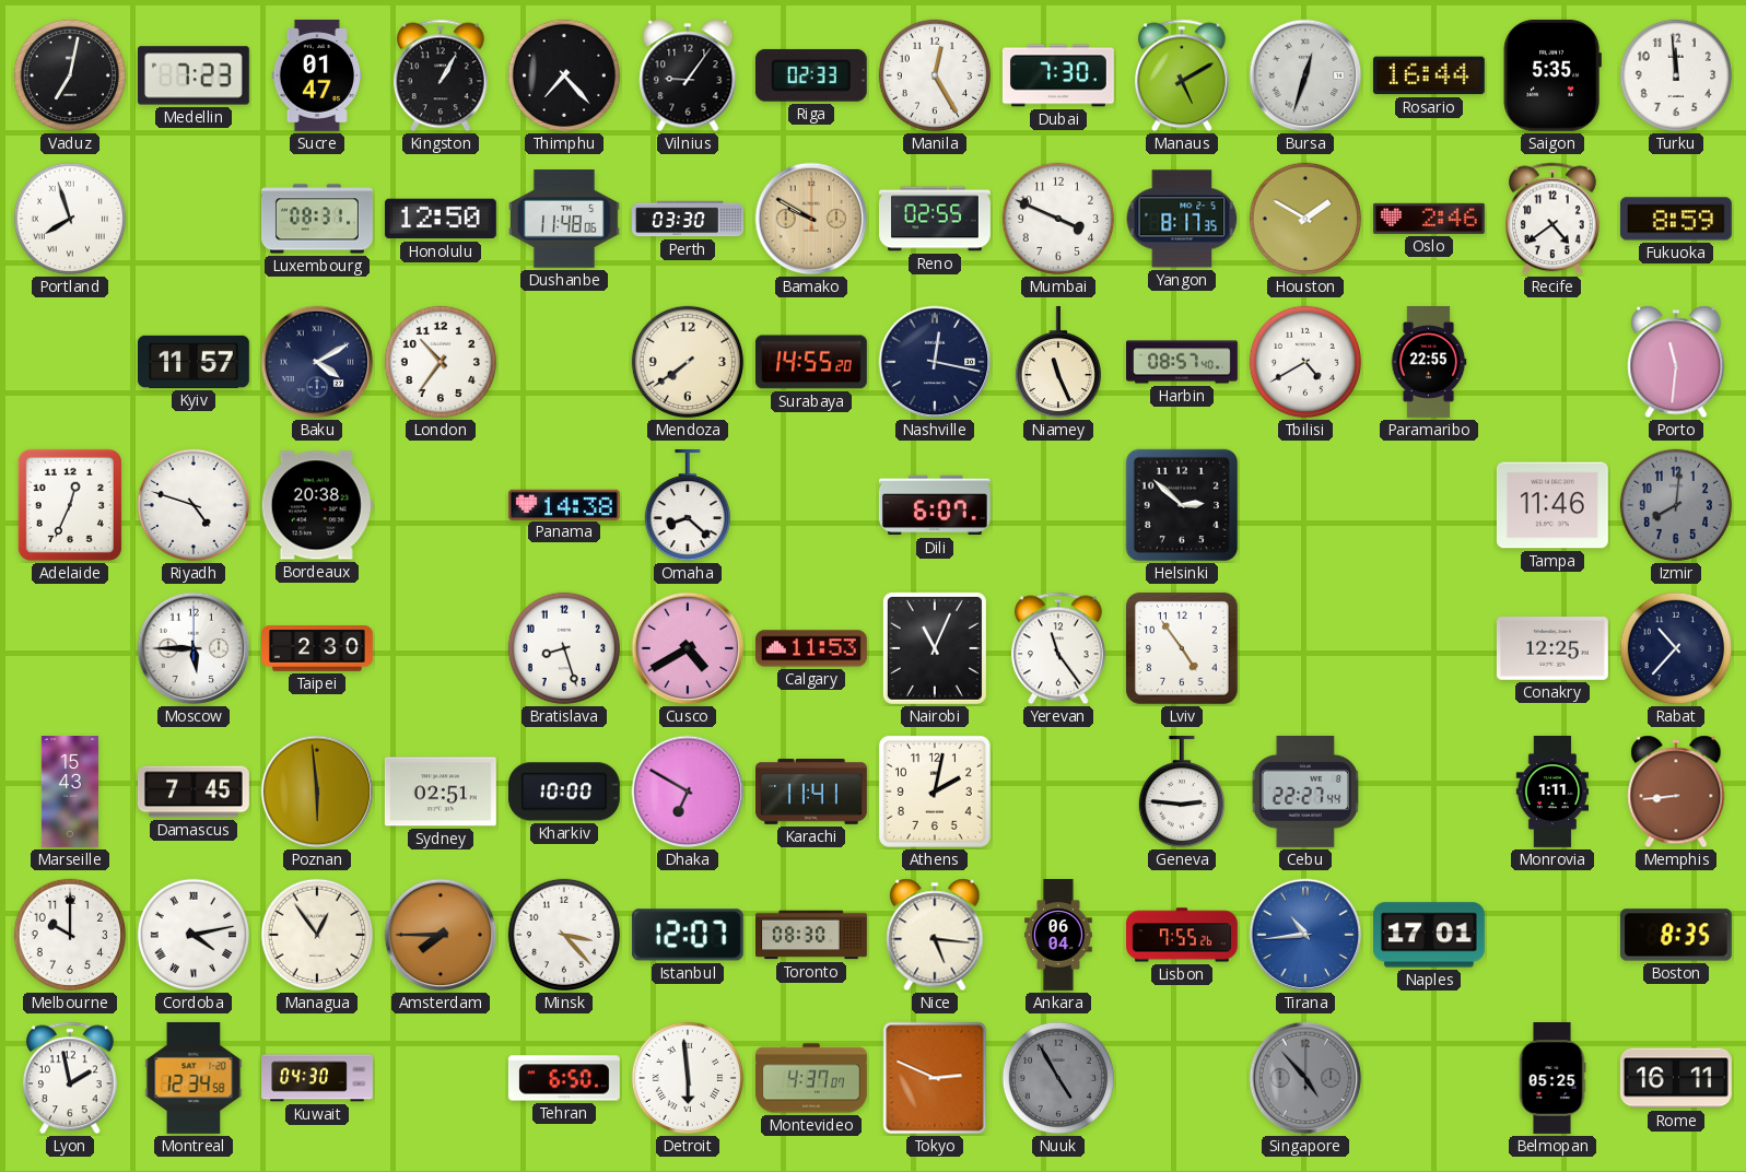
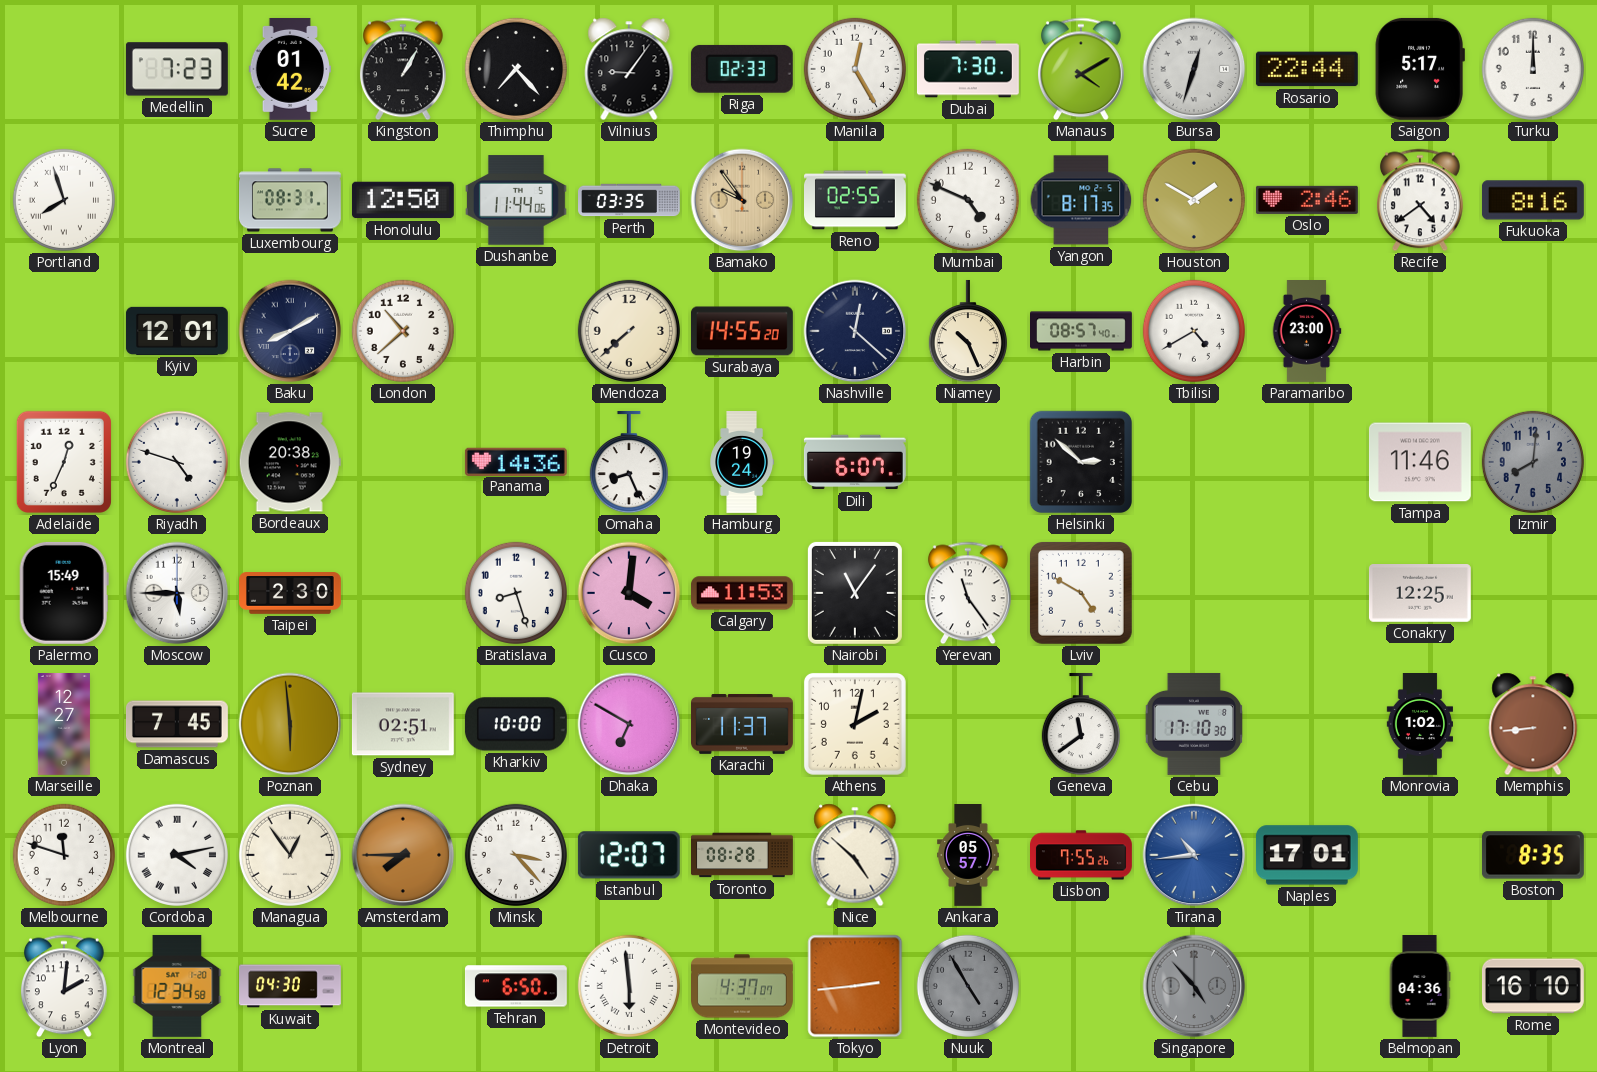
Vaduz: 7:02 -> none (70, 75)
Sucre: 01:47 -> 01:42 (290, 69)
Manaus: 5:10 -> 4:10 (1081, 69)
Rosario: 16:44 -> 22:44 (1307, 69)
Saigon: 5:35 -> 5:17 (1420, 69)
Turku: 11:59 -> 12:00 (1533, 69)
Dushanbe: 11:48 -> 11:44 (516, 200)
Perth: 03:30 -> 03:35 (630, 200)
Bamako: 9:50 -> 9:54 (742, 200)
Mumbai: 3:49 -> 4:49 (968, 200)
Fukuoka: 8:59 -> 8:16 (1533, 200)
Kyiv: 11:57 -> 12:01 (177, 331)
Baku: 4:10 -> 8:10 (290, 331)
London: 10:36 -> 10:38 (403, 331)
Mendoza: 7:39 -> 7:38 (629, 331)
Nashville: 12:17 -> 12:22 (855, 331)
Niamey: 11:26 -> 10:26 (968, 331)
Paramaribo: 22:55 -> 23:00 (1307, 332)
Porto: 11:31 -> none (1676, 362)
Panama: 14:38 -> 14:36 (516, 461)
Omaha: 8:22 -> 8:26 (629, 462)
Hamburg: none -> 19:24 (742, 463)
Palermo: none -> 15:49 (64, 593)
Cusco: 4:40 -> 4:01 (629, 593)
Nairobi: 11:04 -> 11:06 (855, 593)
Lviv: 4:54 -> 4:50 (1082, 594)
Rabat: 10:37 -> none (1676, 648)
Marseille: 15:43 -> 12:27 (64, 725)
Karachi: 11:41 -> 11:37 (743, 725)
Geneva: 2:46 -> 11:39 (1081, 724)
Cebu: 22:27 -> 17:10 (1193, 724)
Monrovia: 1:11 -> 1:02 (1419, 725)
Melbourne: 10:00 -> 11:48 (64, 855)
Toronto: 08:30 -> 08:28 (743, 855)
Nice: 5:16 -> 4:52 (855, 855)
Ankara: 06:04 -> 05:57 (968, 856)
Lyon: 1:58 -> 2:01 (64, 986)
Tokyo: 2:49 -> 2:44 (855, 986)
Belmopan: 05:25 -> 04:36 (1420, 987)
Rome: 16:11 -> 16:10 (1533, 986)
